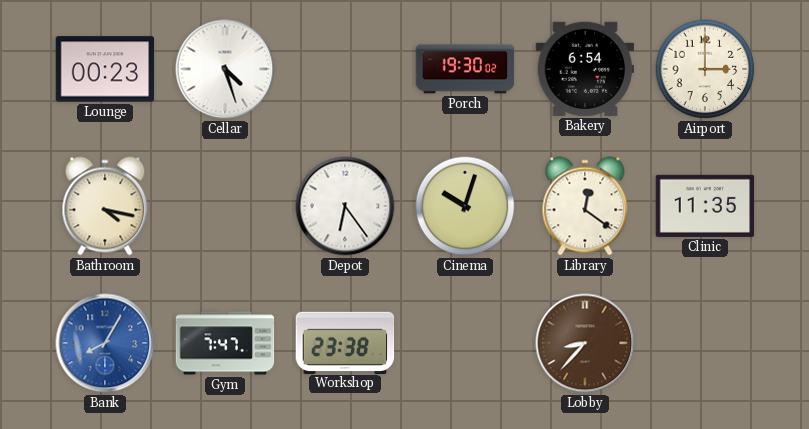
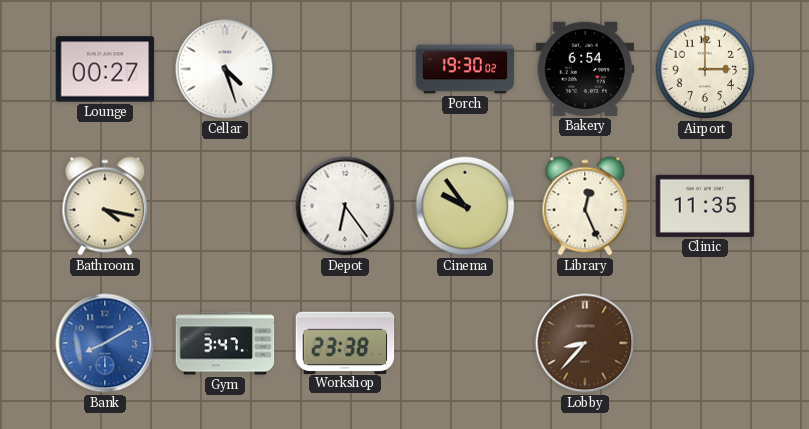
Lounge: 00:23 -> 00:27 (105, 69)
Cinema: 10:03 -> 9:54 (465, 206)
Library: 12:21 -> 12:26 (585, 206)
Bank: 8:05 -> 8:10 (105, 343)
Gym: 7:47 -> 3:47 (225, 343)
